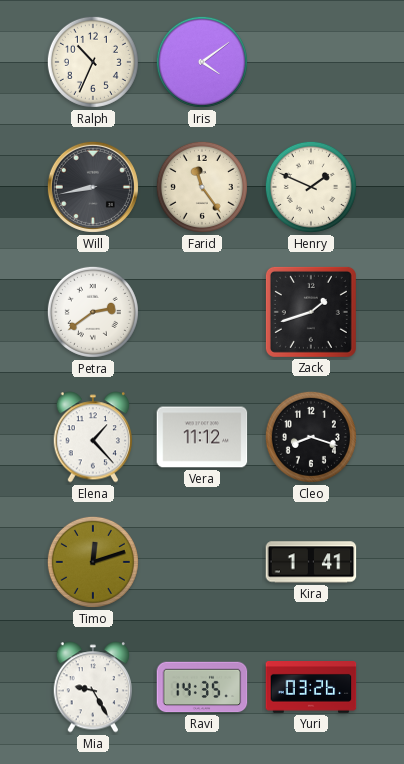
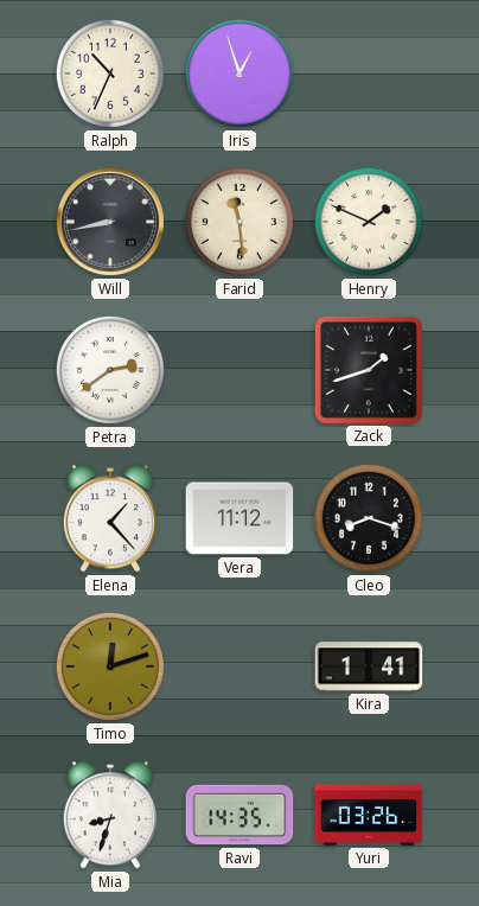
Iris: 4:09 -> 12:57 (239, 74)
Farid: 11:24 -> 11:29 (239, 222)
Mia: 9:25 -> 8:33 (110, 815)
